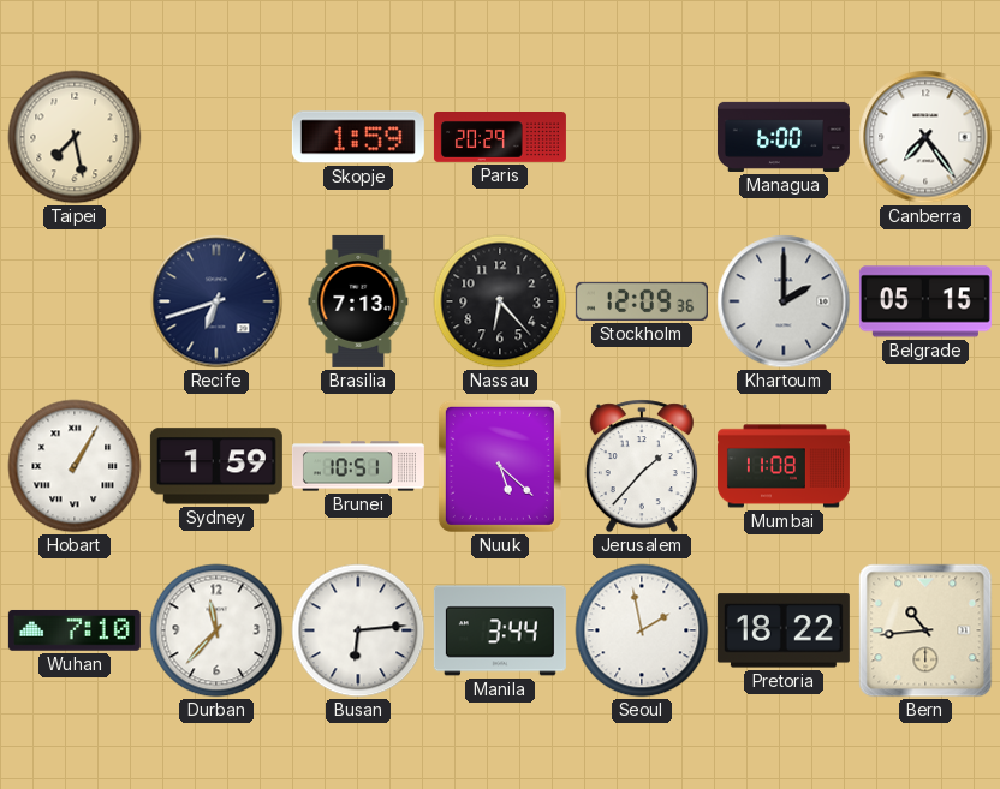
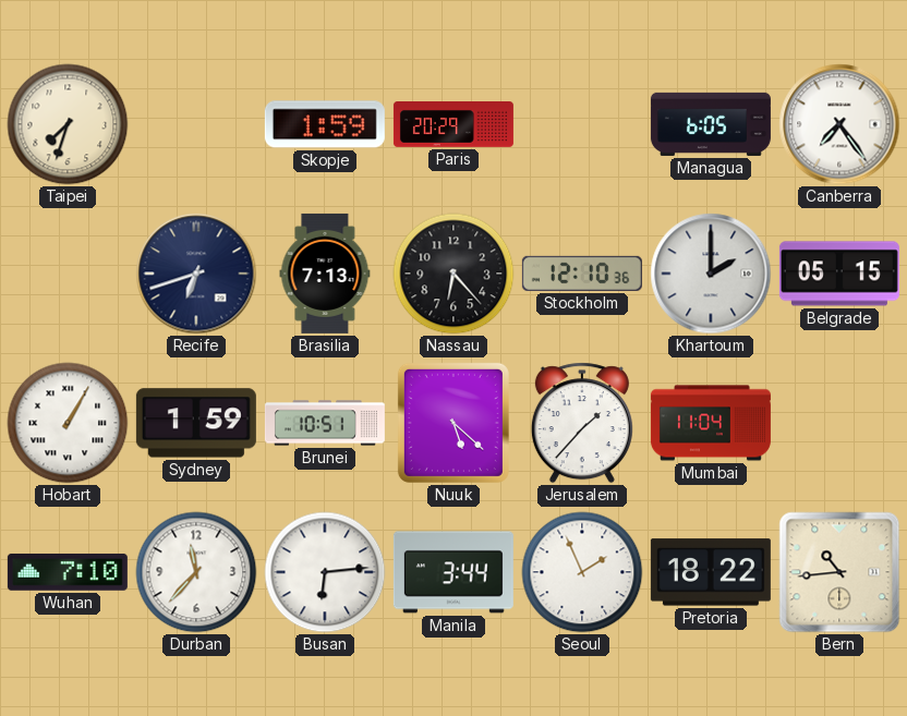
Taipei: 7:28 -> 7:33 (68, 124)
Managua: 6:00 -> 6:05 (711, 124)
Stockholm: 12:09 -> 12:10 (582, 274)
Mumbai: 11:08 -> 11:04 (711, 423)
Seoul: 1:58 -> 1:56 (582, 572)
